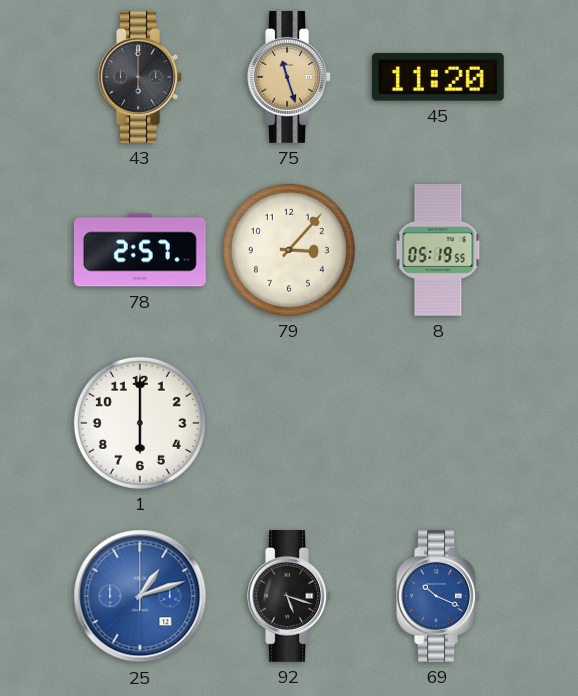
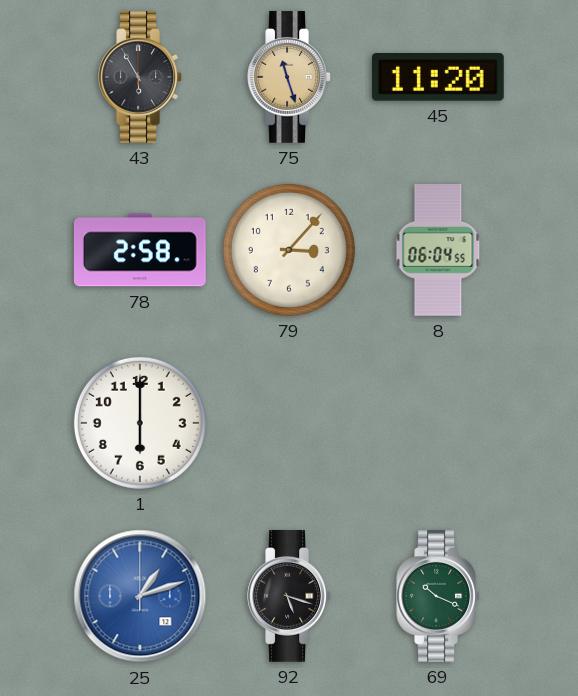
43: 6:00 -> 5:55 (140, 78)
78: 2:57 -> 2:58 (140, 250)
8: 05:19 -> 06:04 (438, 251)
69 dial: blue -> green (438, 597)
